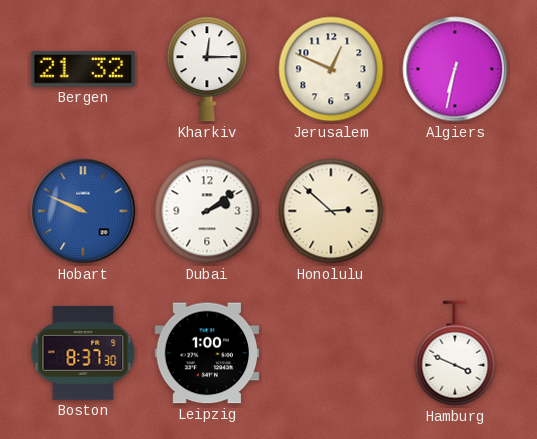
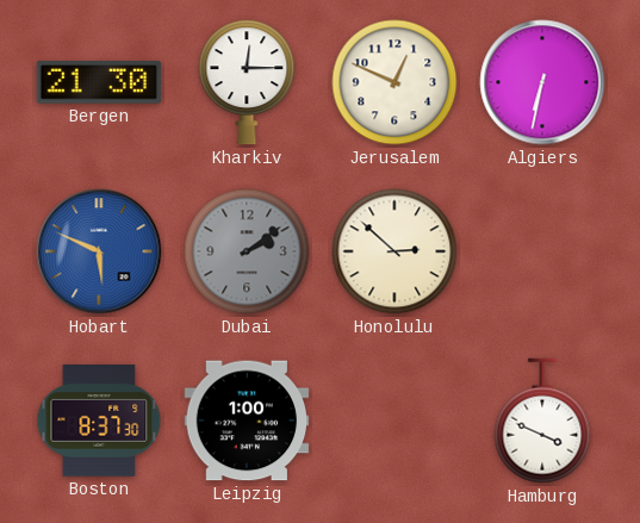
Bergen: 21:32 -> 21:30 (99, 82)
Hobart: 9:49 -> 5:49 (99, 251)
Dubai dial: white -> grey (247, 251)
